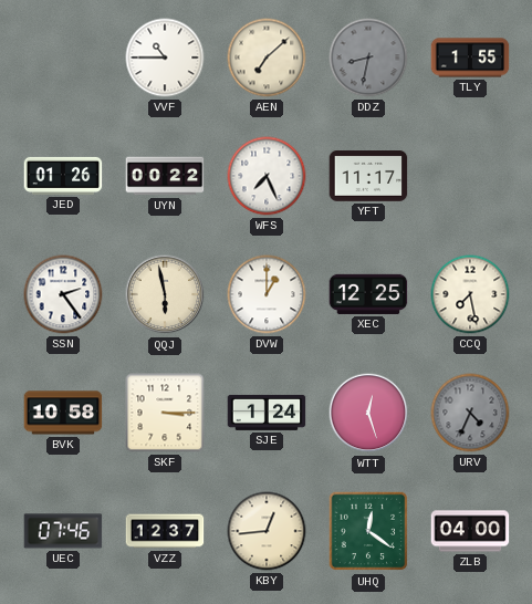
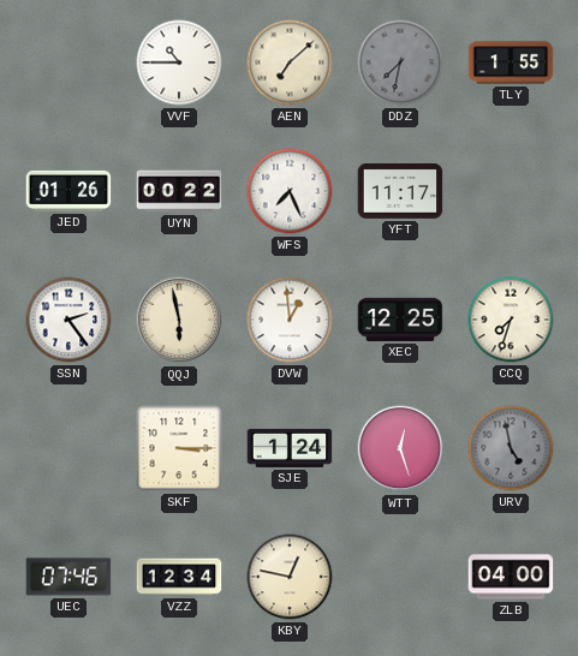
DDZ: 8:32 -> 7:32 (400, 62)
DVW: 1:00 -> 12:59 (290, 320)
CCQ: 7:28 -> 7:33 (511, 320)
BVK: 10:58 -> none (63, 413)
URV: 4:34 -> 4:58 (511, 448)
VZZ: 12:37 -> 12:34 (179, 577)
KBY: 12:44 -> 12:47 (290, 577)
UHQ: 12:21 -> none (368, 531)
